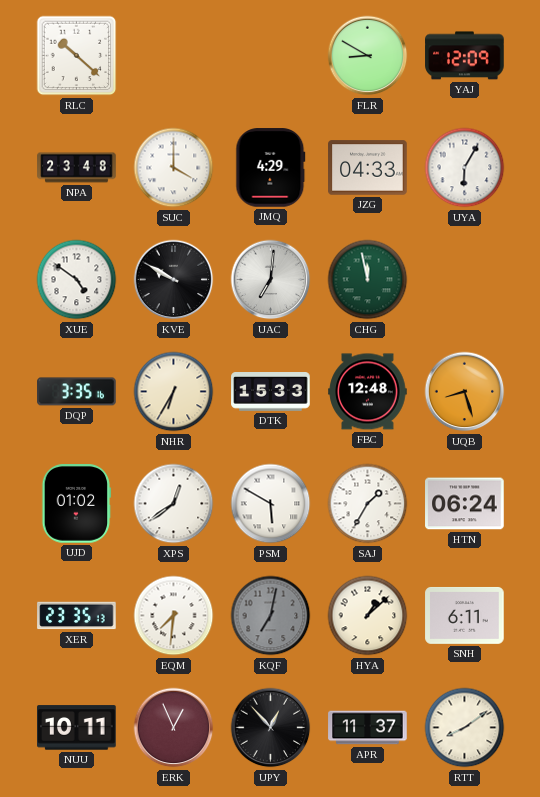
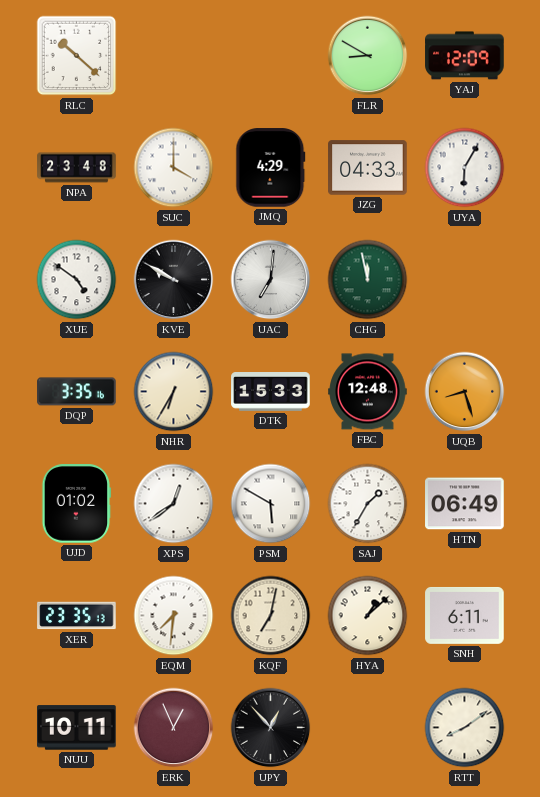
HTN: 06:24 -> 06:49 (465, 504)
KQF dial: grey -> cream (271, 616)
APR: 11:37 -> none (368, 728)
